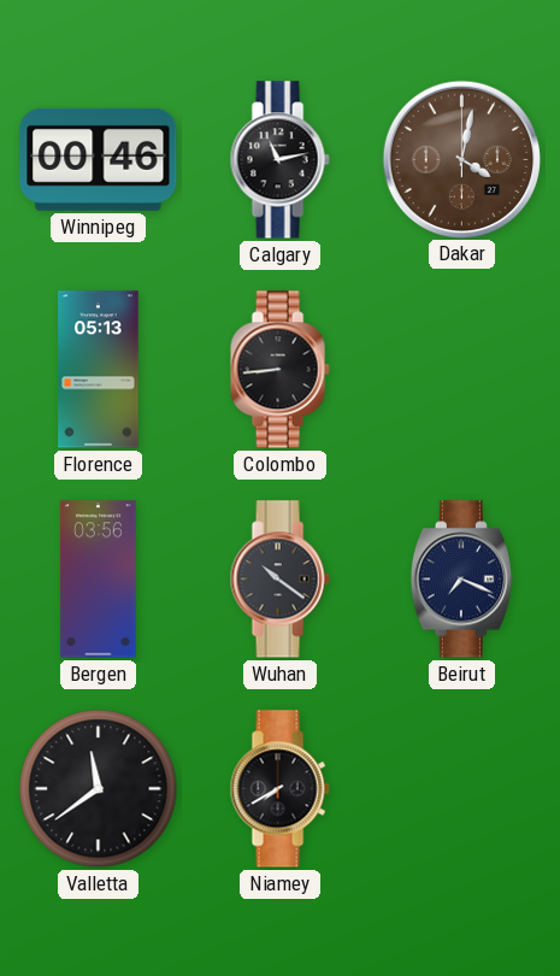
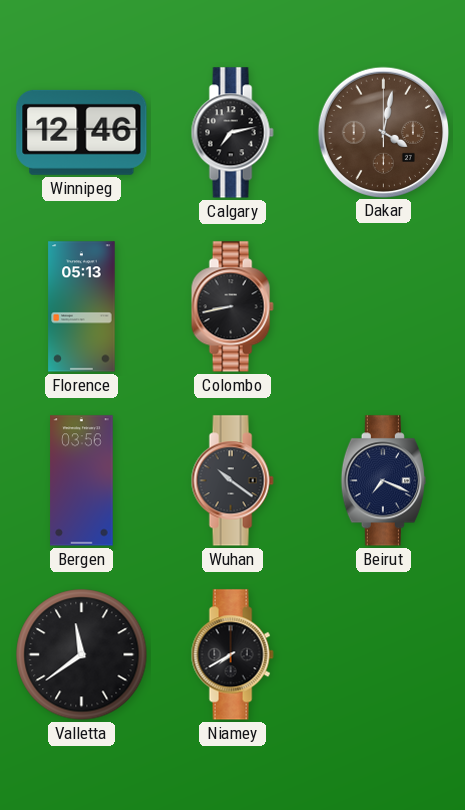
Winnipeg: 00:46 -> 12:46 (82, 132)
Calgary: 11:13 -> 7:13 (232, 133)
Colombo: 8:44 -> 8:43 (232, 307)
